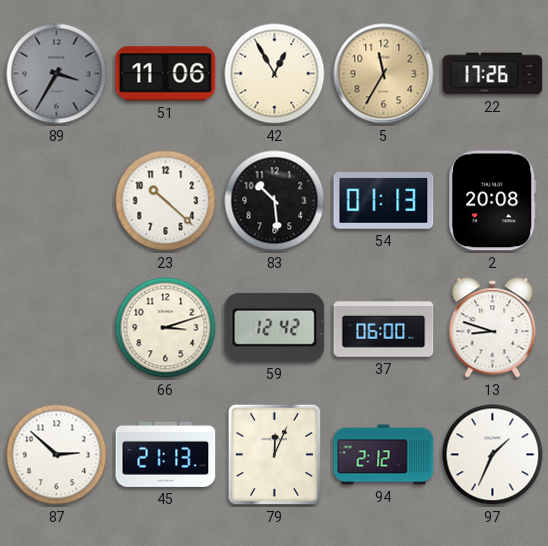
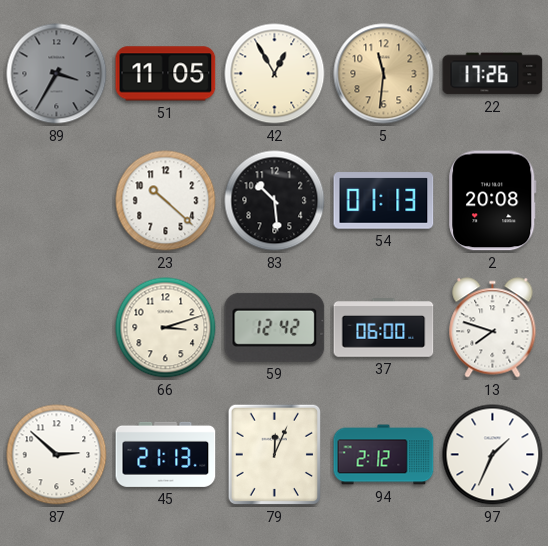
51: 11:06 -> 11:05 (166, 74)
5: 11:35 -> 11:31 (384, 74)
13: 8:48 -> 7:48 (493, 328)
